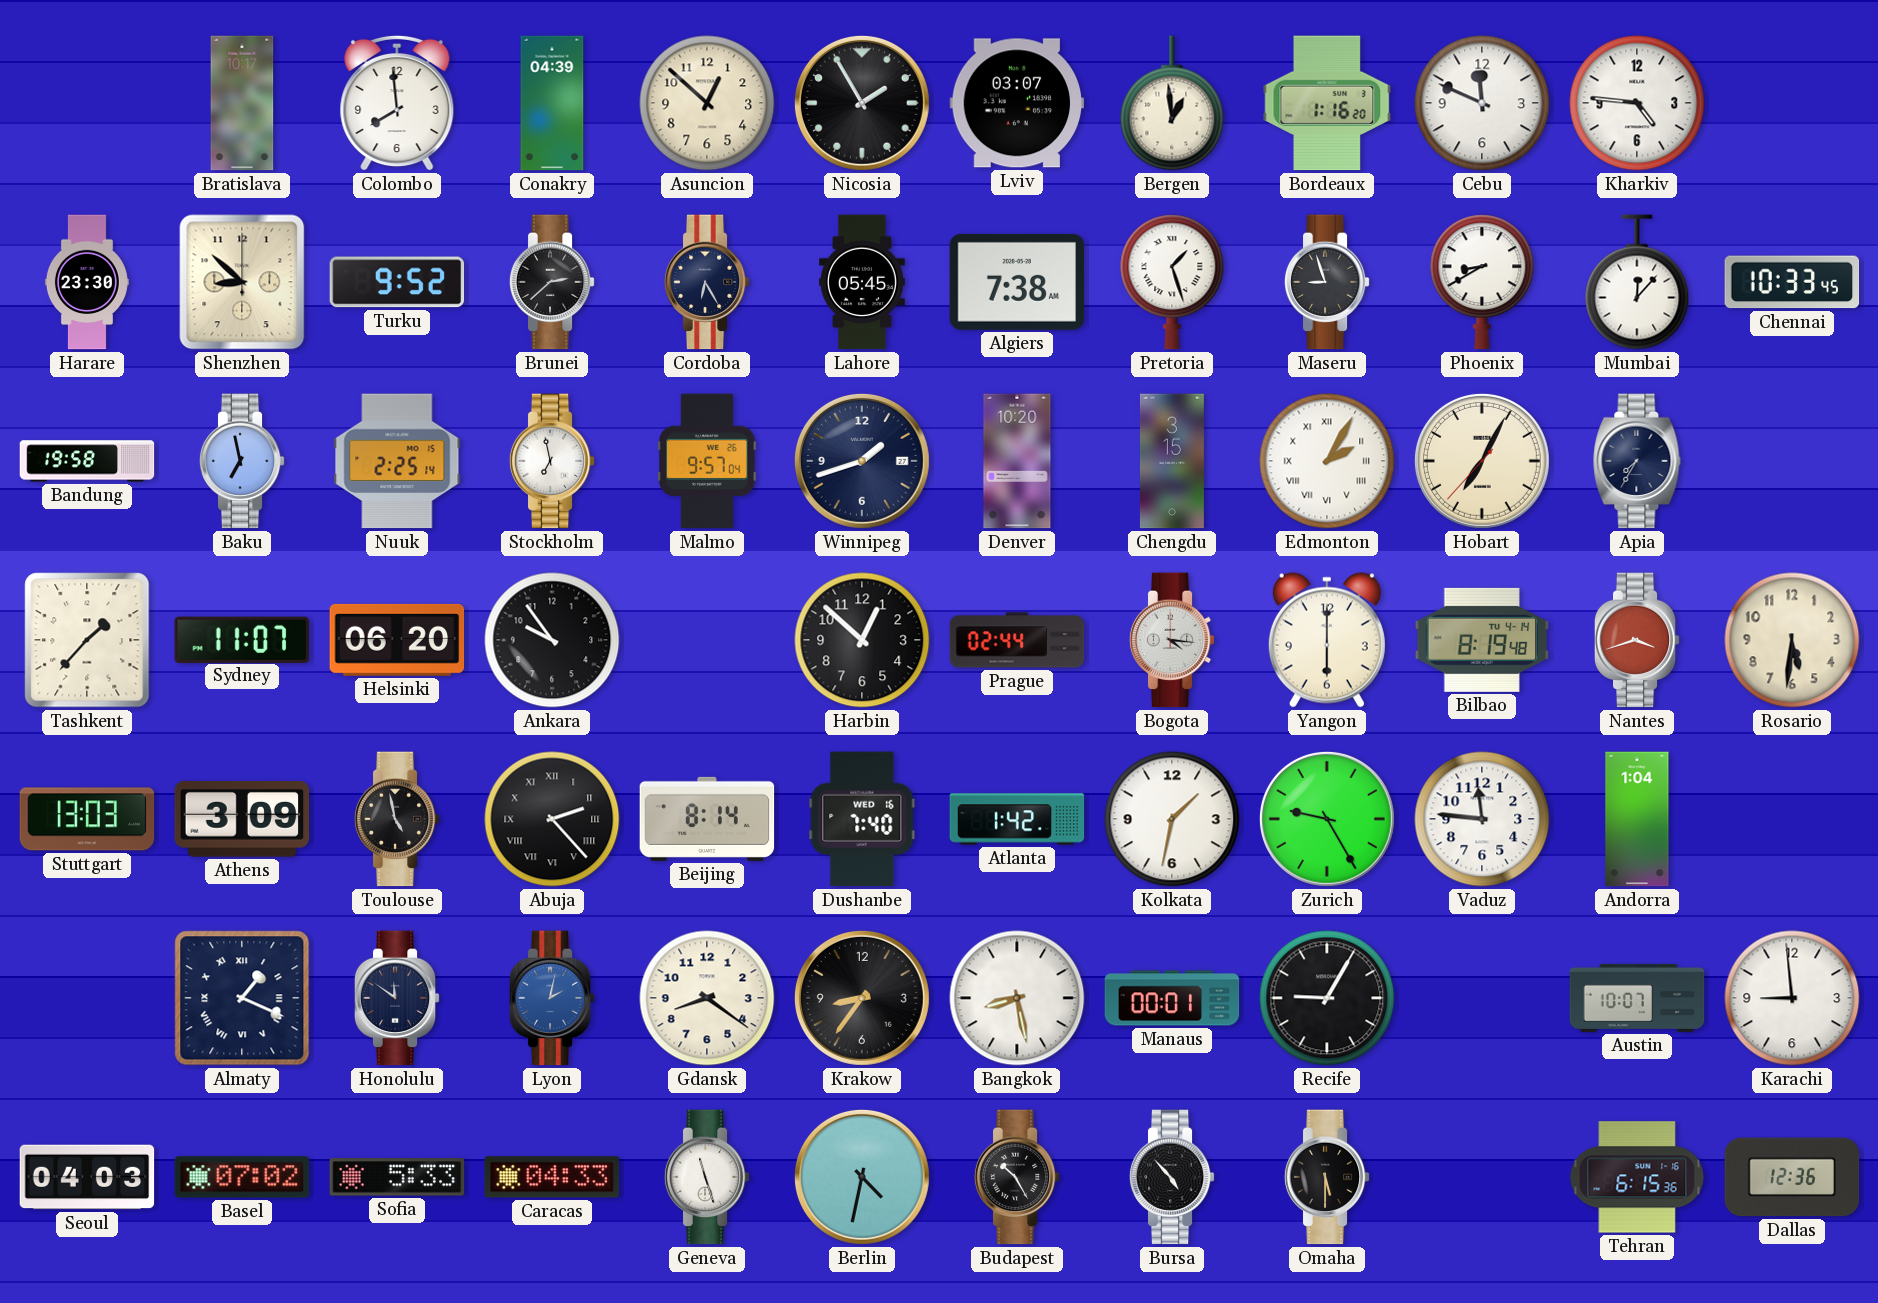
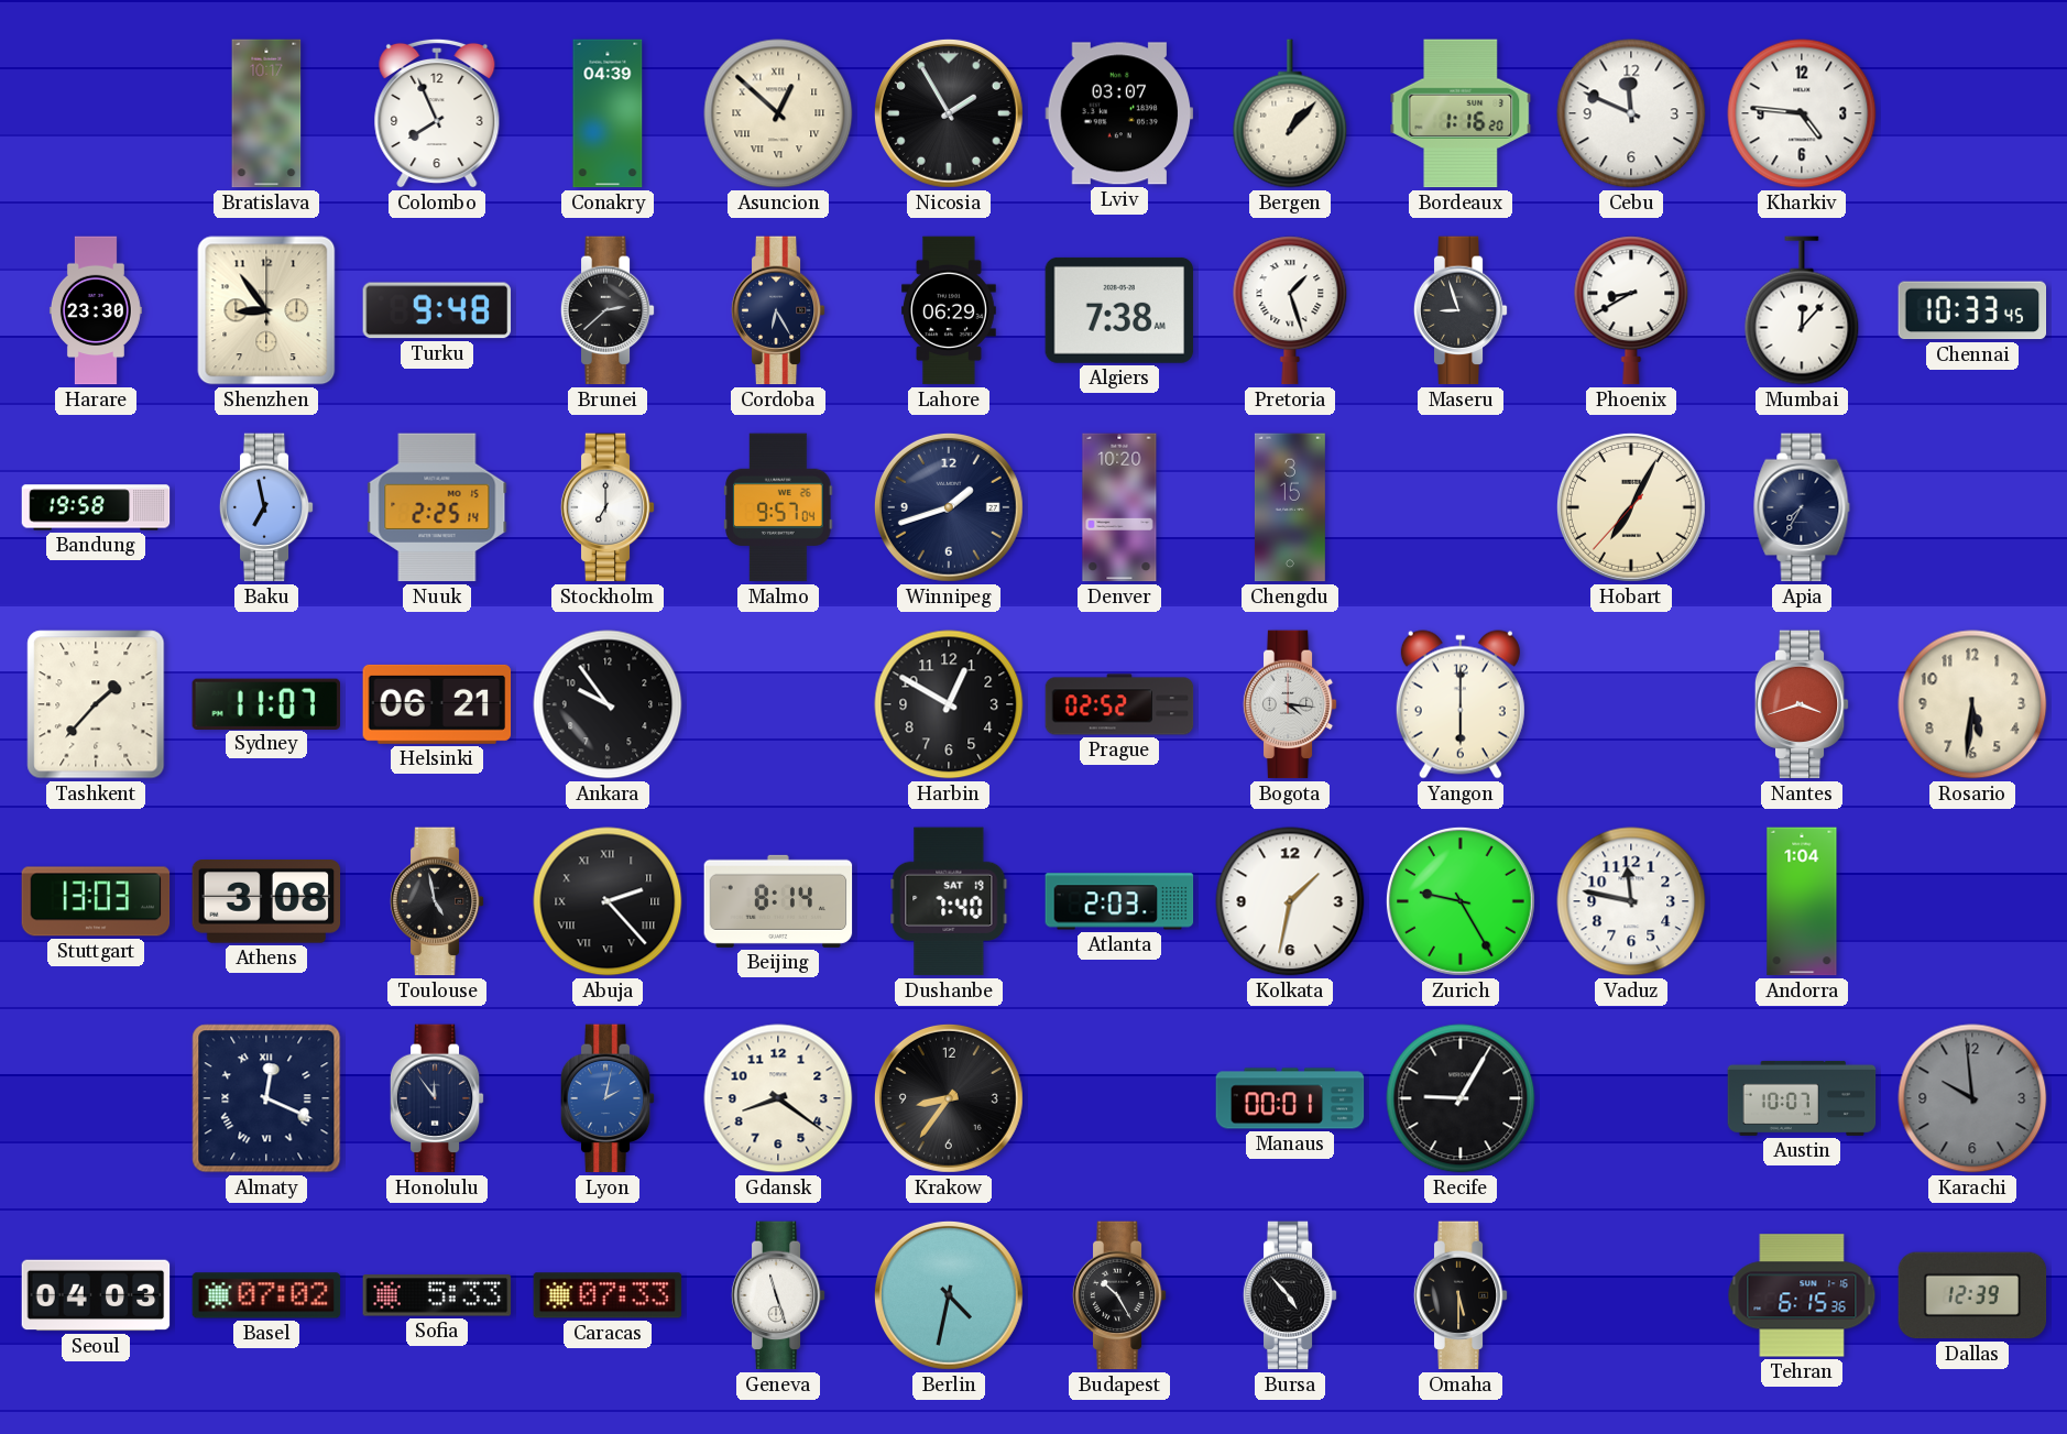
Colombo: 7:59 -> 7:56 (437, 113)
Asuncion numerals: Arabic -> Roman (778, 113)
Bergen: 12:59 -> 1:07 (1290, 113)
Shenzhen: 8:52 -> 8:54 (266, 310)
Turku: 9:52 -> 9:48 (437, 310)
Lahore: 05:45 -> 06:29 (949, 310)
Stockholm: 6:58 -> 7:00 (608, 507)
Edmonton: 2:05 -> none (1327, 461)
Helsinki: 06:20 -> 06:21 (437, 704)
Harbin: 12:52 -> 12:50 (949, 704)
Prague: 02:44 -> 02:52 (1119, 704)
Bilbao: 8:19 -> none (1482, 640)
Athens: 3:09 -> 3:08 (266, 902)
Dushanbe date: WED 16 -> SAT 19 (949, 901)
Atlanta: 1:42 -> 2:03 (1119, 901)
Vaduz: 11:46 -> 11:47 (1631, 901)
Almaty: 1:19 -> 12:19 (266, 1098)
Honolulu: 11:51 -> 11:54 (437, 1098)
Bangkok: 8:28 -> none (1017, 998)
Karachi: 8:59 -> 9:59 (1972, 1098)
Karachi dial: white -> grey (1972, 1098)
Caracas: 04:33 -> 07:33 (608, 1295)
Dallas: 12:36 -> 12:39 (1972, 1295)
